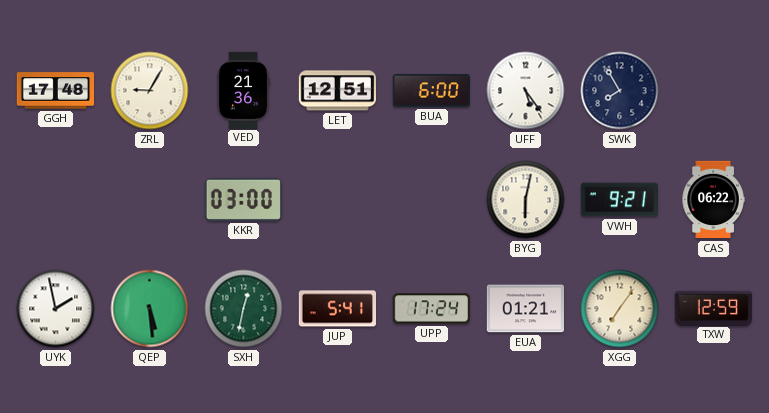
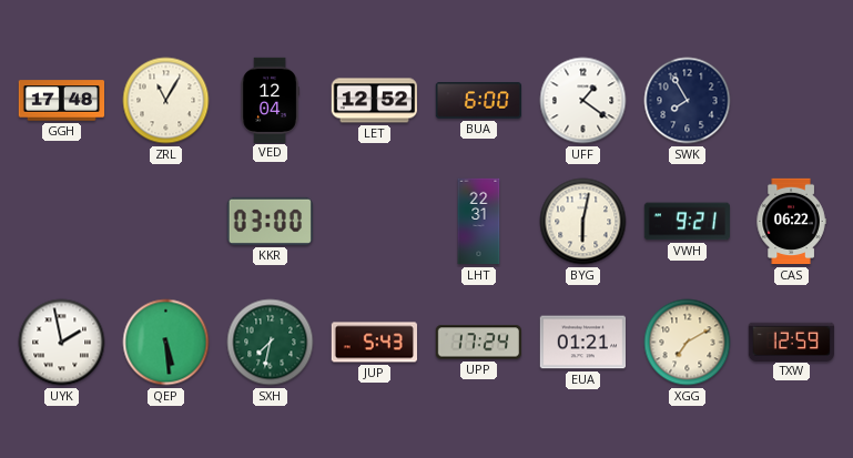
ZRL: 9:05 -> 11:05 (166, 101)
VED: 21:36 -> 12:04 (270, 100)
LET: 12:51 -> 12:52 (374, 101)
UFF: 5:24 -> 1:21 (583, 101)
LHT: none -> 22:31 (479, 222)
SXH: 12:32 -> 7:32 (271, 343)
JUP: 5:41 -> 5:43 (374, 343)
XGG: 7:06 -> 7:10 (688, 343)
